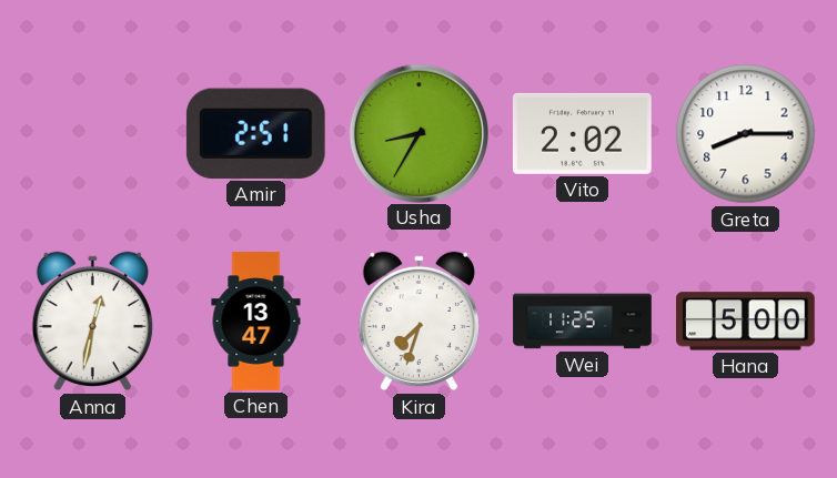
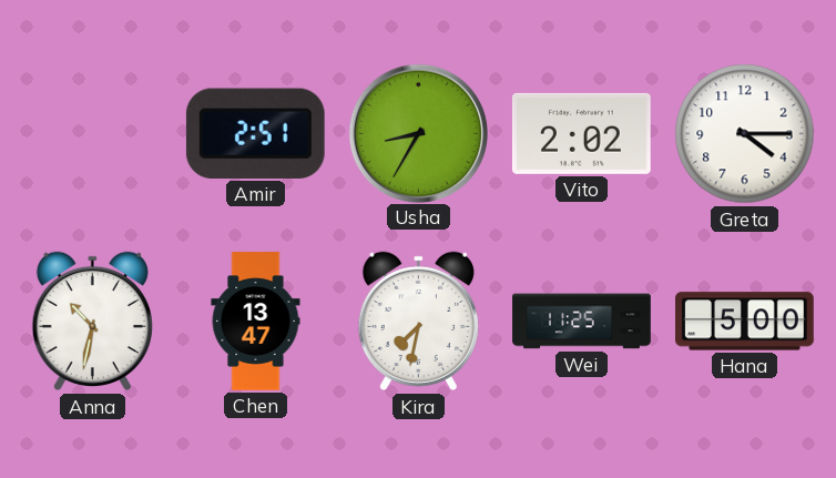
Greta: 8:15 -> 4:15 (745, 134)
Anna: 12:32 -> 10:32 (92, 322)
Kira: 7:33 -> 7:32 (418, 322)
